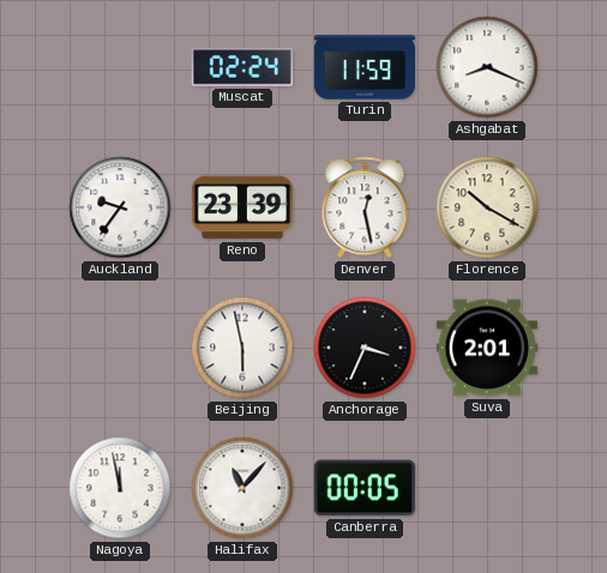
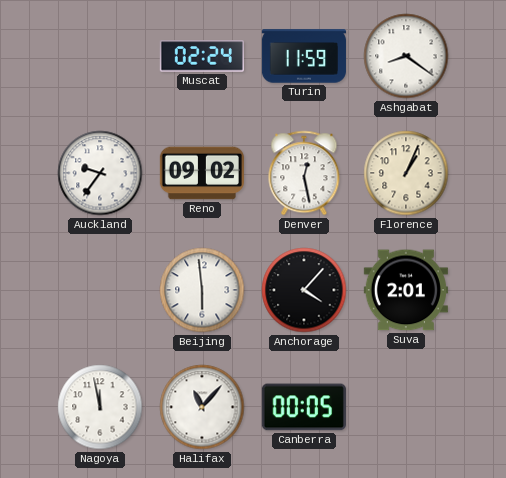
Ashgabat: 8:19 -> 8:21 (406, 56)
Reno: 23:39 -> 09:02 (201, 173)
Florence: 10:20 -> 1:04 (406, 173)
Beijing: 5:58 -> 5:59 (202, 290)
Anchorage: 3:34 -> 4:07 (304, 290)
